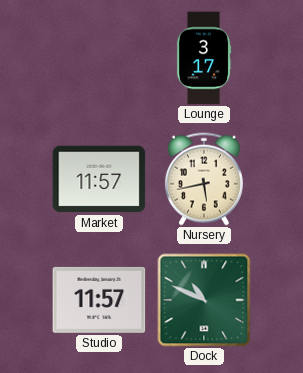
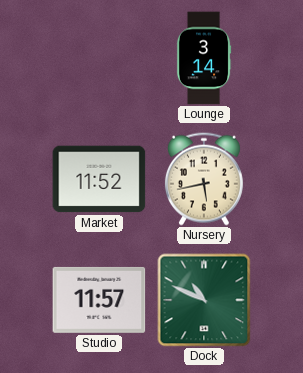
Lounge: 3:17 -> 3:14 (204, 58)
Market: 11:57 -> 11:52 (99, 179)
